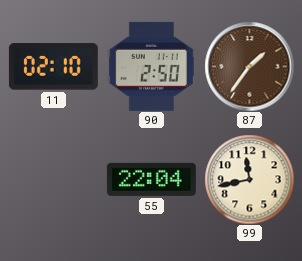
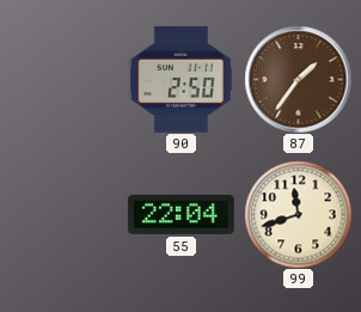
11: 02:10 -> none (53, 67)
99: 11:43 -> 11:42 (298, 214)
